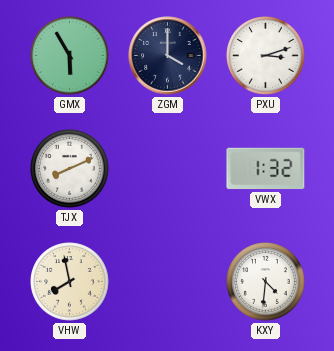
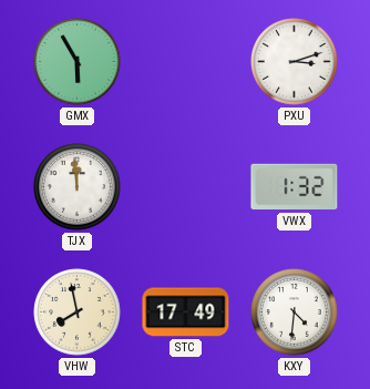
ZGM: 4:00 -> none (168, 56)
TJX: 8:11 -> 11:59 (78, 187)
STC: none -> 17:49 (186, 313)
